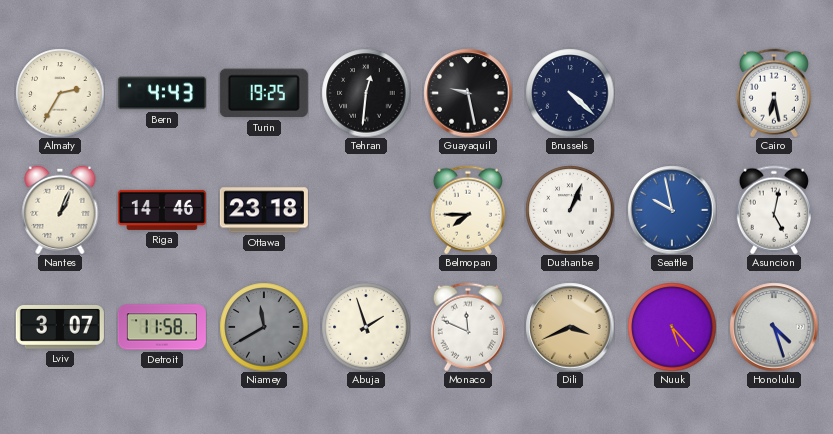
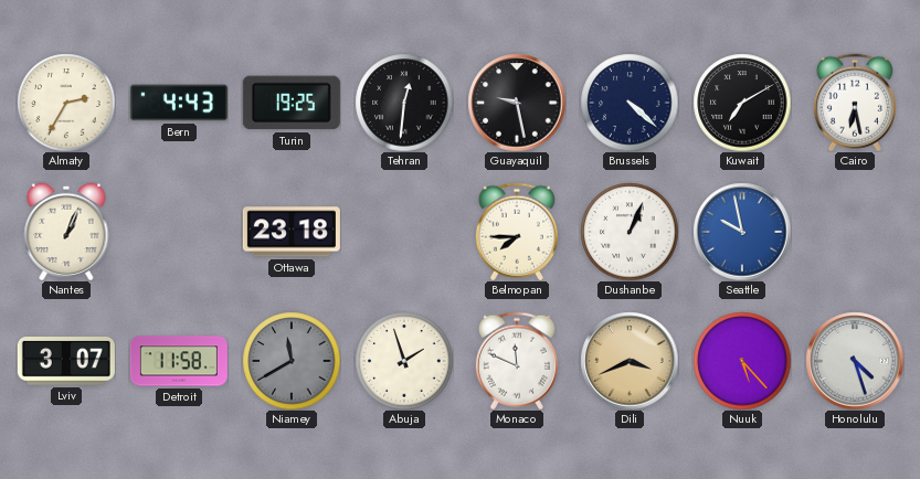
Kuwait: none -> 7:10 (742, 103)
Riga: 14:46 -> none (162, 210)
Asuncion: 5:02 -> none (774, 210)
